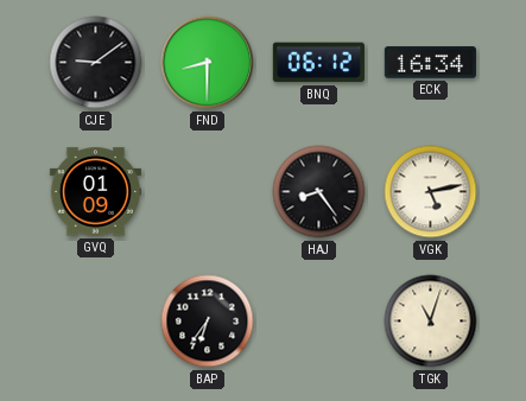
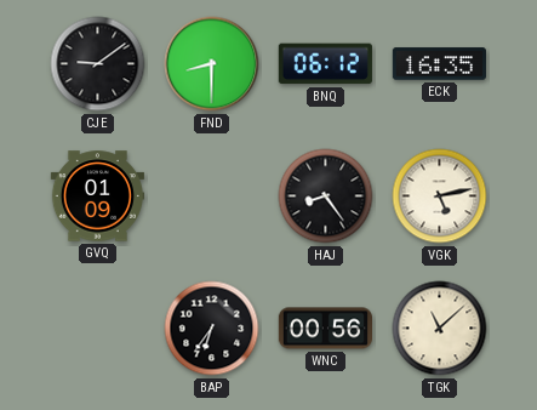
ECK: 16:34 -> 16:35 (439, 64)
WNC: none -> 00:56 (325, 329)
TGK: 11:03 -> 11:08 (440, 329)
